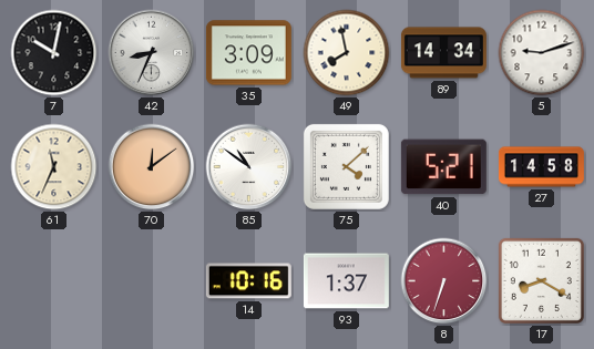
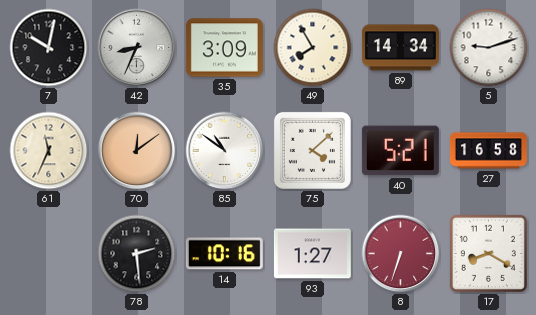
49: 7:58 -> 7:55 (313, 48)
27: 14:58 -> 16:58 (488, 151)
78: none -> 2:29 (137, 254)
93: 1:37 -> 1:27 (312, 254)
